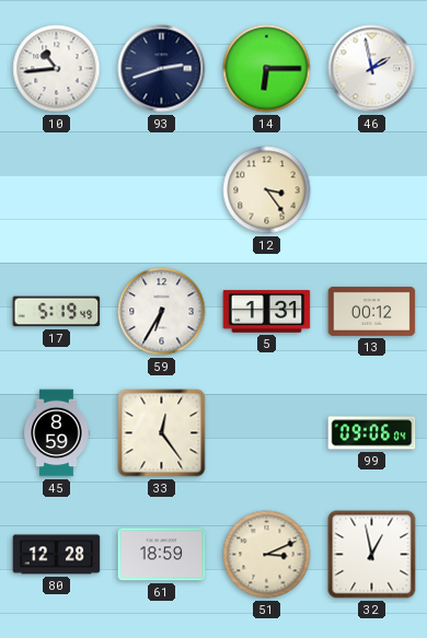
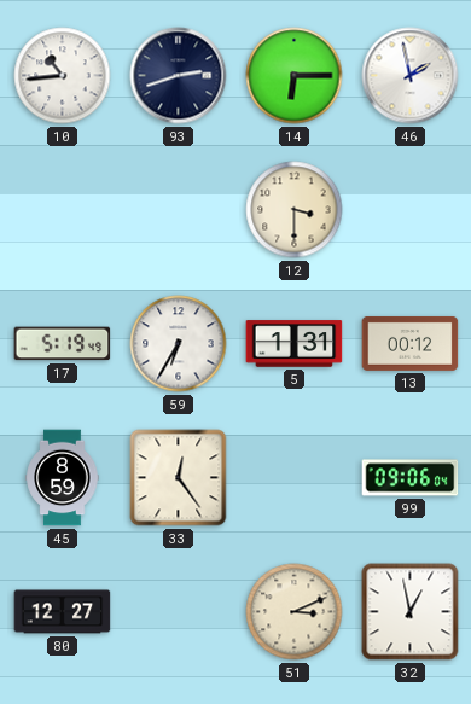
12: 3:24 -> 3:30 (295, 210)
80: 12:28 -> 12:27 (63, 612)
61: 18:59 -> none (162, 555)
